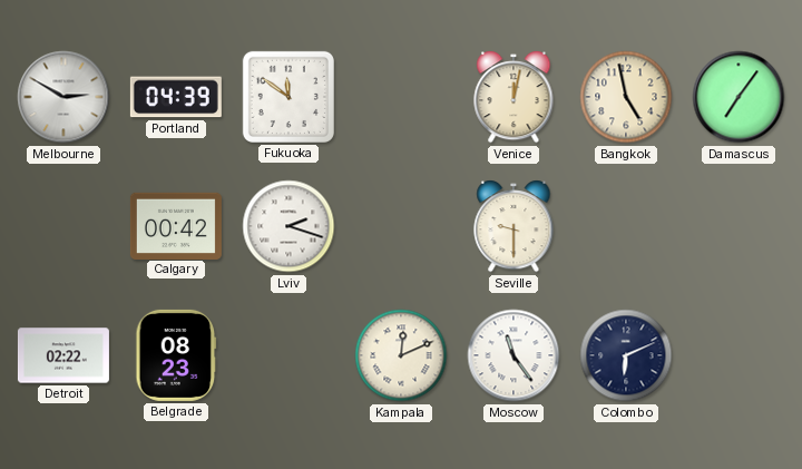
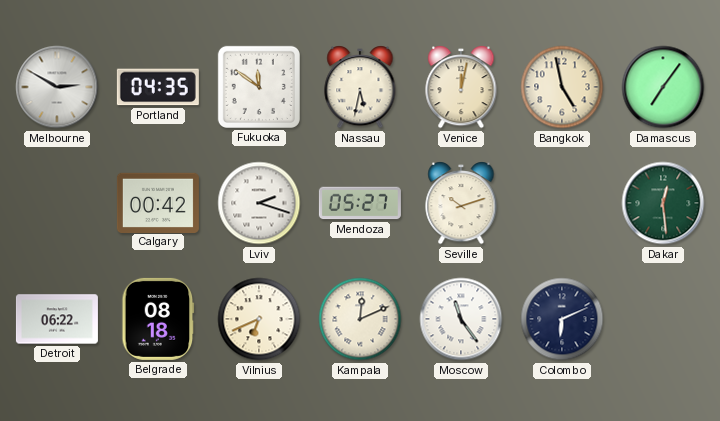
Portland: 04:39 -> 04:35 (158, 87)
Nassau: none -> 5:32 (360, 87)
Mendoza: none -> 05:27 (360, 203)
Seville: 9:30 -> 10:12 (461, 203)
Dakar: none -> 12:29 (663, 203)
Detroit: 02:22 -> 06:22 (57, 319)
Belgrade: 08:23 -> 08:18 (158, 319)
Vilnius: none -> 6:41 (259, 319)
